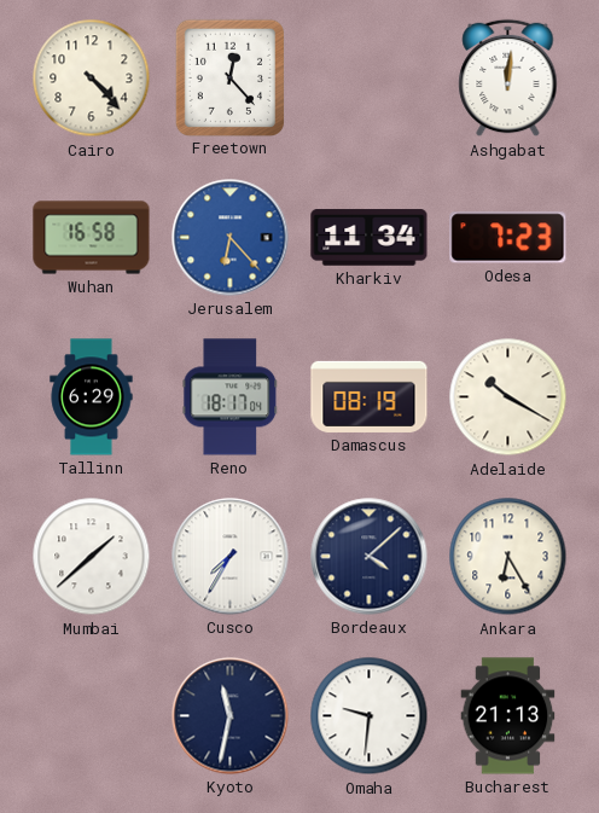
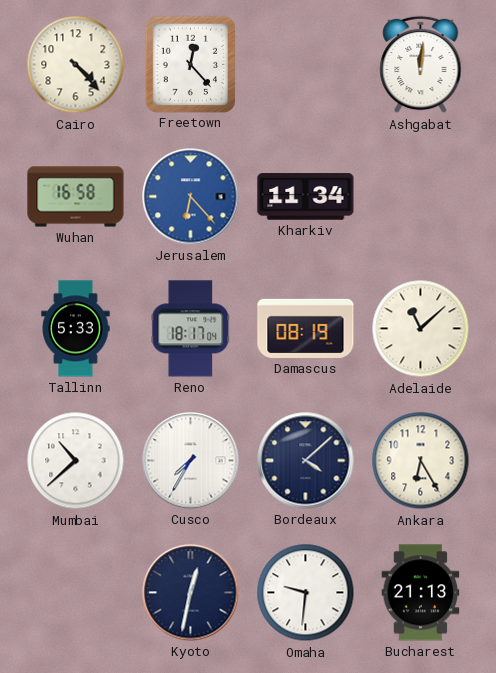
Odesa: 7:23 -> none (508, 238)
Tallinn: 6:29 -> 5:33 (76, 329)
Adelaide: 10:20 -> 11:08 (421, 329)
Mumbai: 1:38 -> 10:38 (76, 461)
Kyoto: 11:32 -> 12:32 (191, 593)
